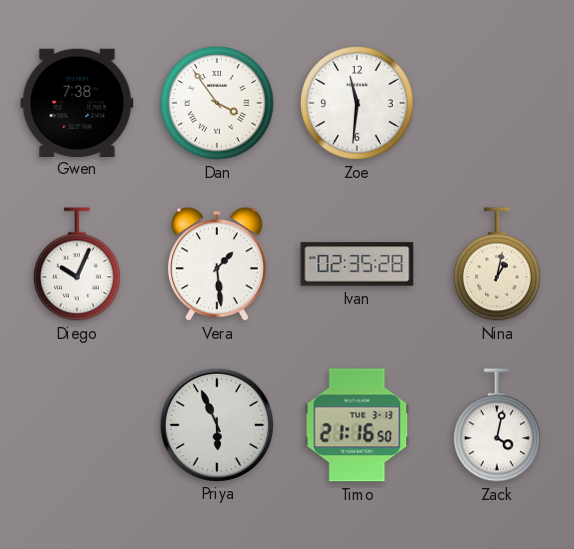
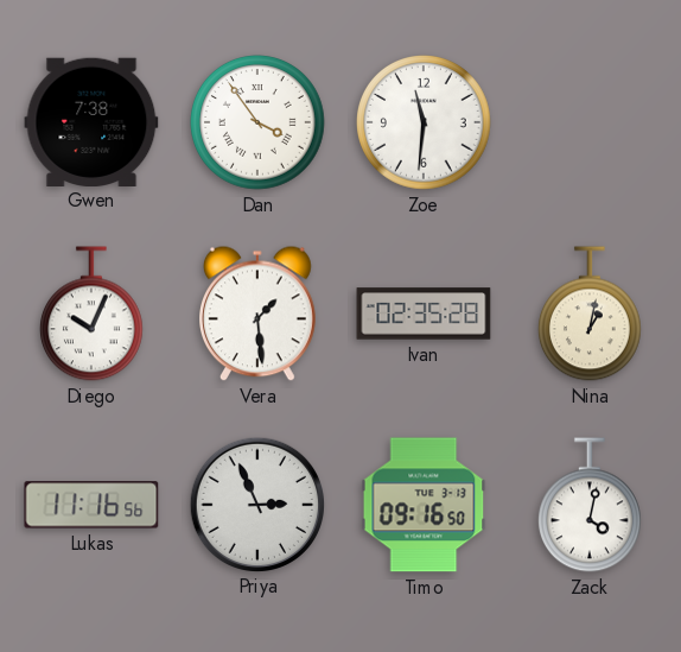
Lukas: none -> 11:16 (91, 505)
Priya: 5:56 -> 2:56 (256, 504)
Timo: 21:16 -> 09:16 (424, 505)
